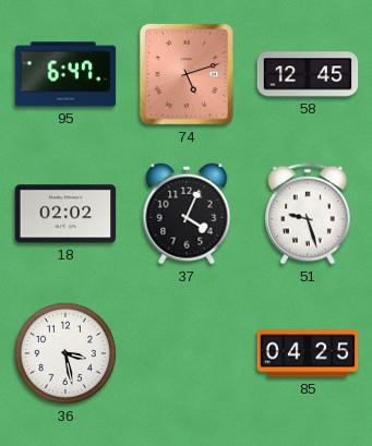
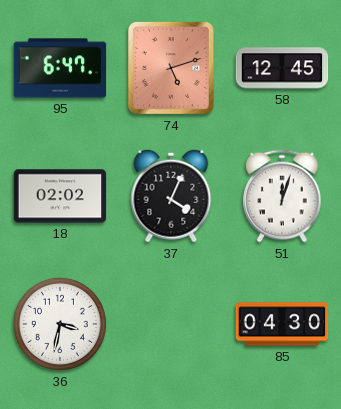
51: 9:27 -> 12:03 (282, 196)
36: 3:28 -> 3:32 (60, 324)
85: 04:25 -> 04:30 (282, 324)
